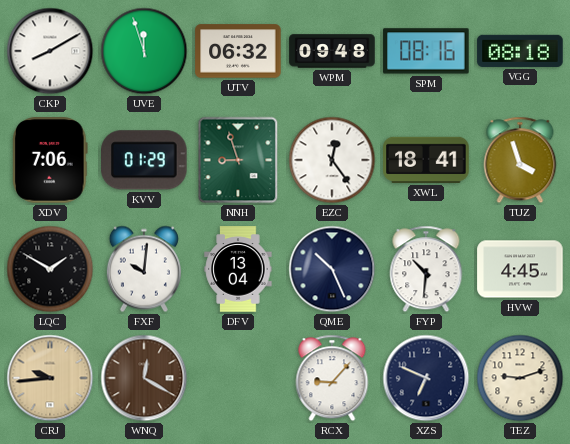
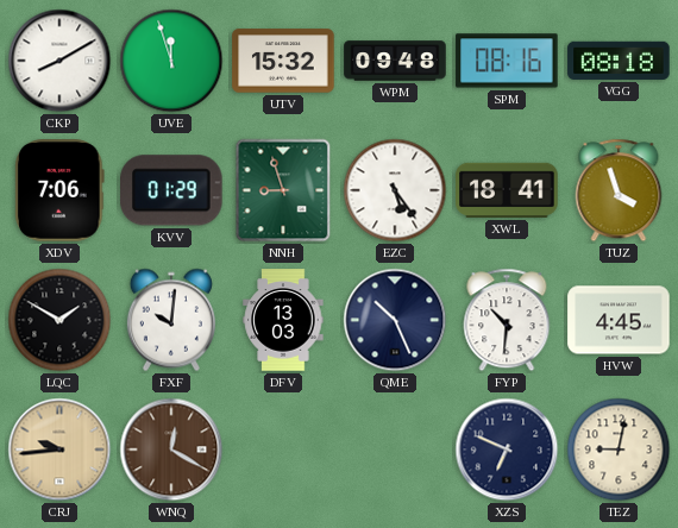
UTV: 06:32 -> 15:32 (283, 61)
EZC: 12:24 -> 5:24 (395, 190)
DFV: 13:04 -> 13:03 (283, 320)
RCX: 9:07 -> none (332, 378)
TEZ: 9:12 -> 9:02 (619, 450)
